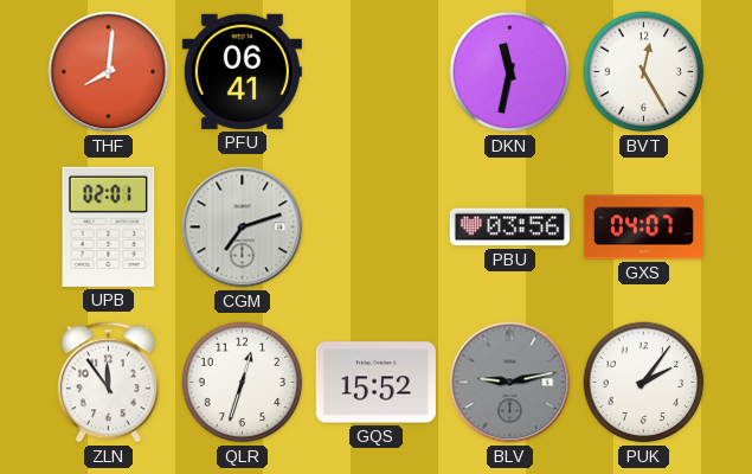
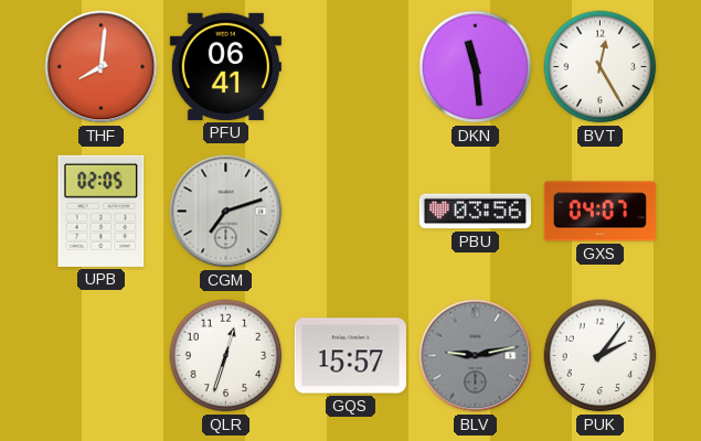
DKN: 11:32 -> 11:29 (476, 67)
UPB: 02:01 -> 02:05 (102, 211)
ZLN: 11:54 -> none (108, 383)
GQS: 15:52 -> 15:57 (350, 356)
